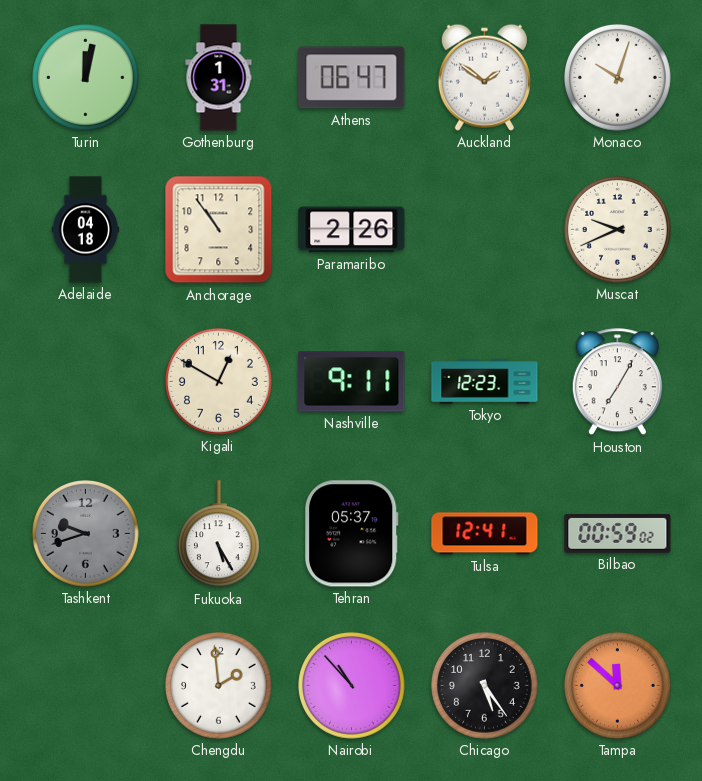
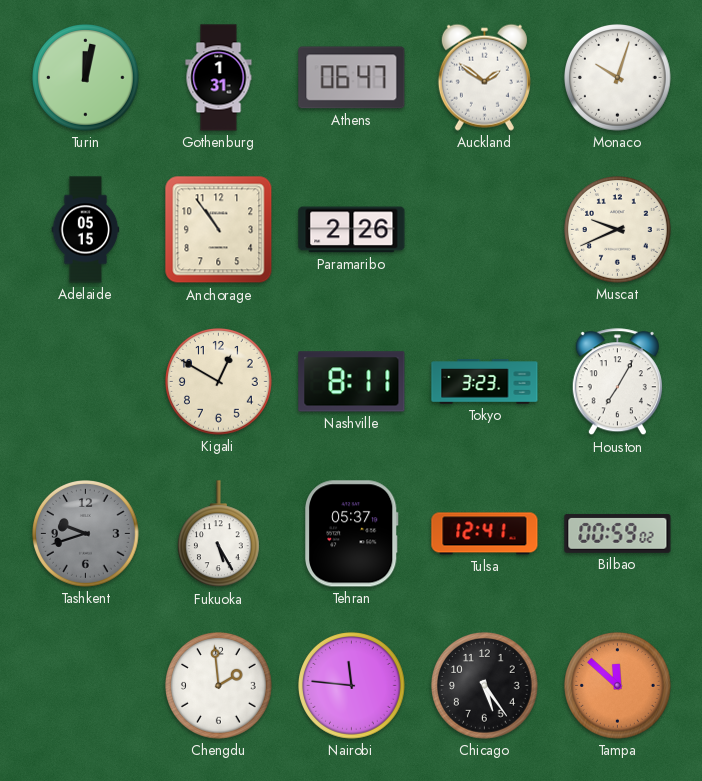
Adelaide: 04:18 -> 05:15 (86, 230)
Nashville: 9:11 -> 8:11 (352, 382)
Tokyo: 12:23 -> 3:23 (485, 382)
Nairobi: 10:53 -> 11:46 (352, 686)
